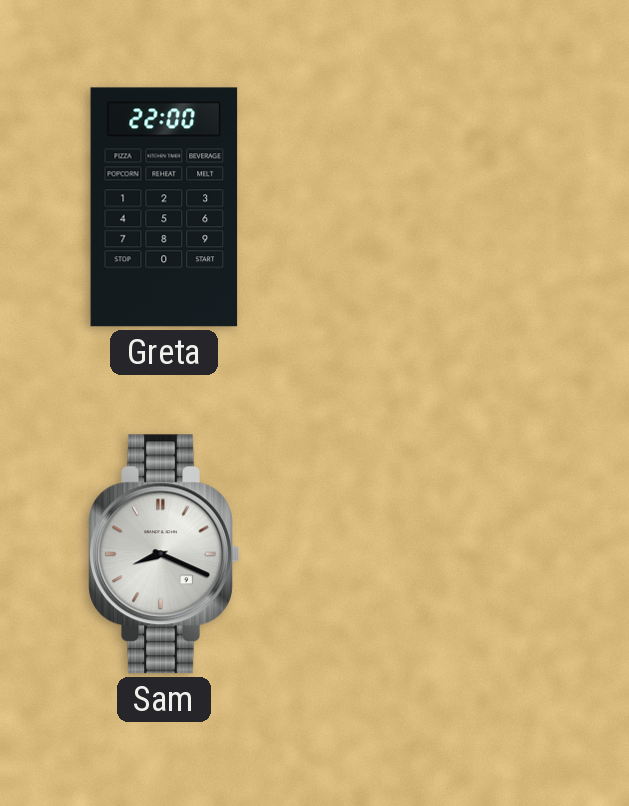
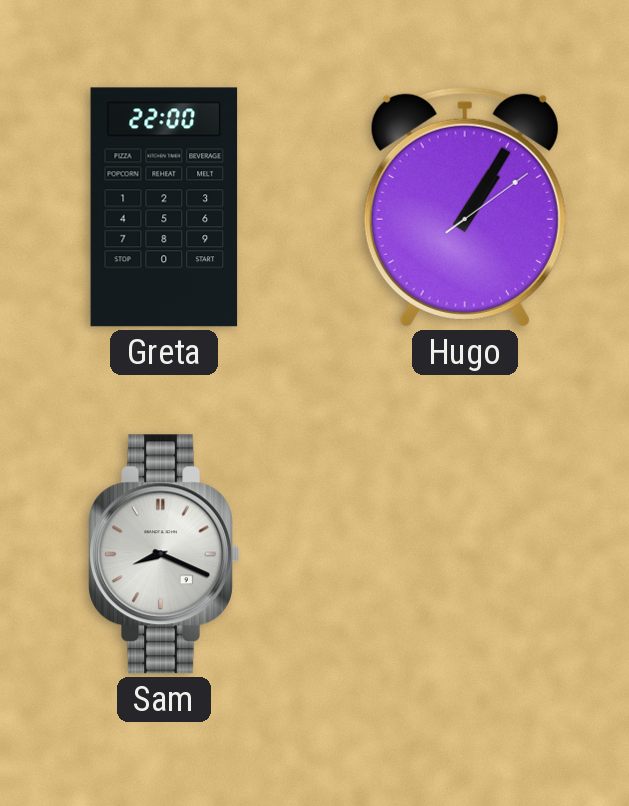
Hugo: none -> 1:05 (465, 207)
